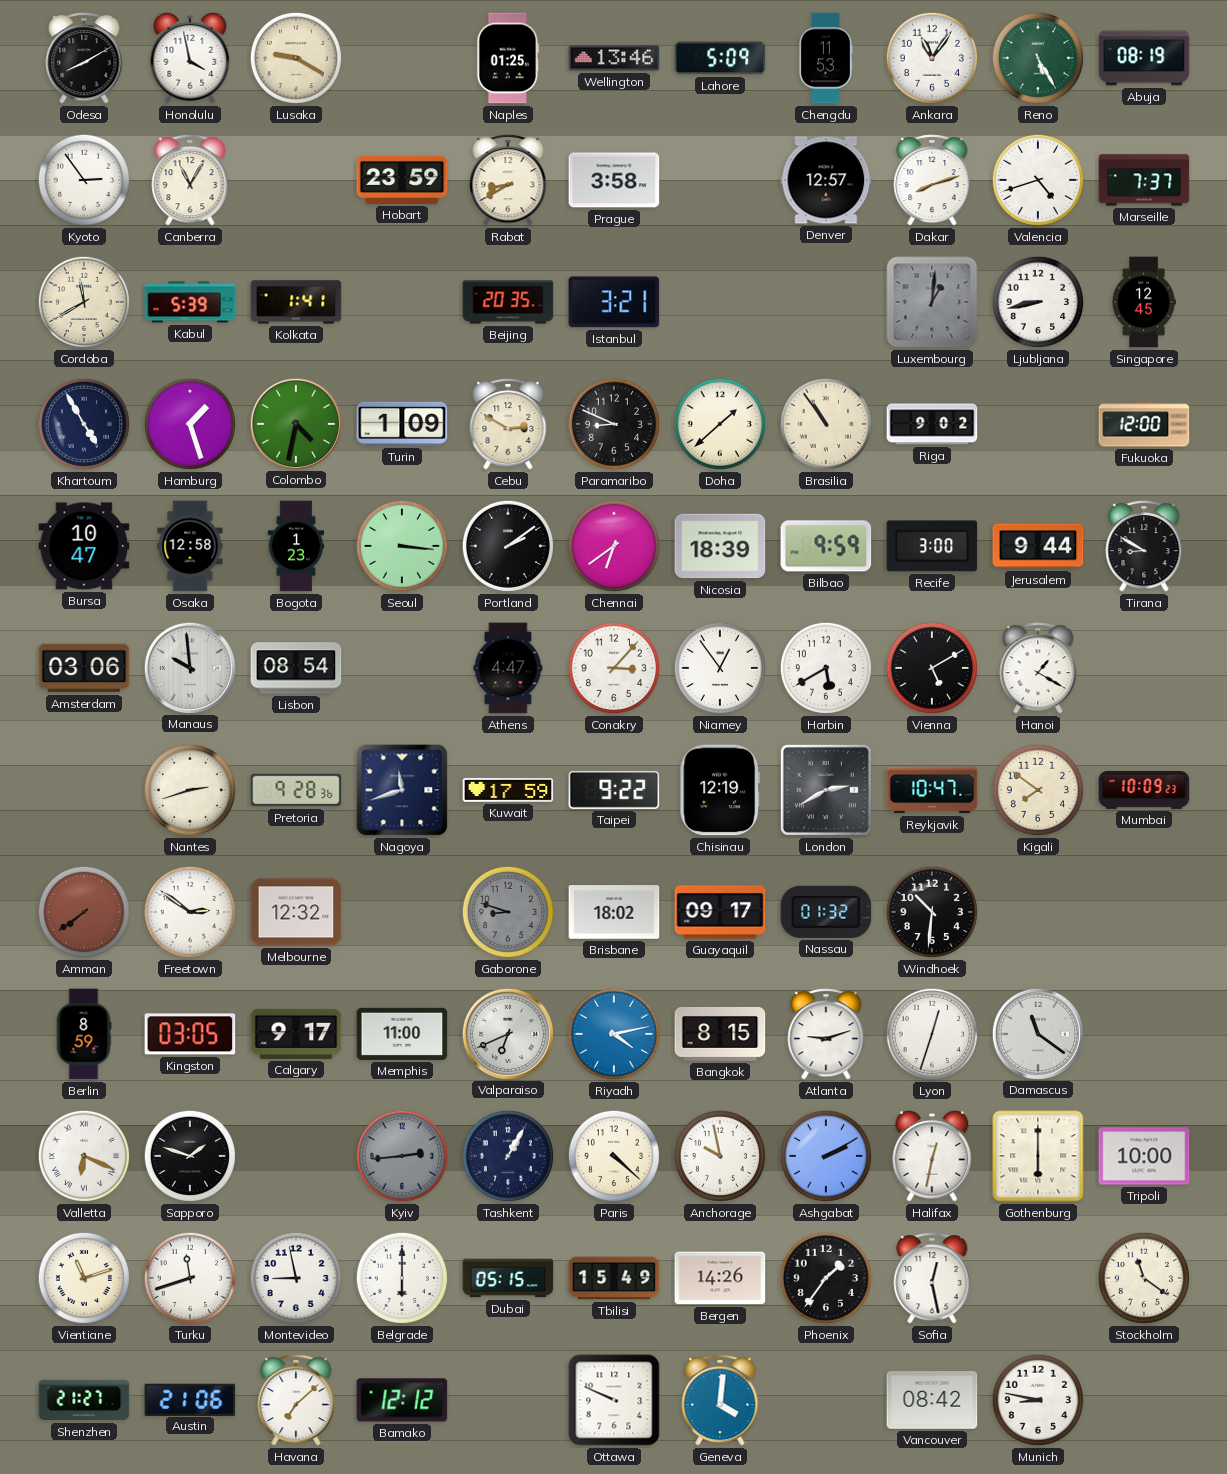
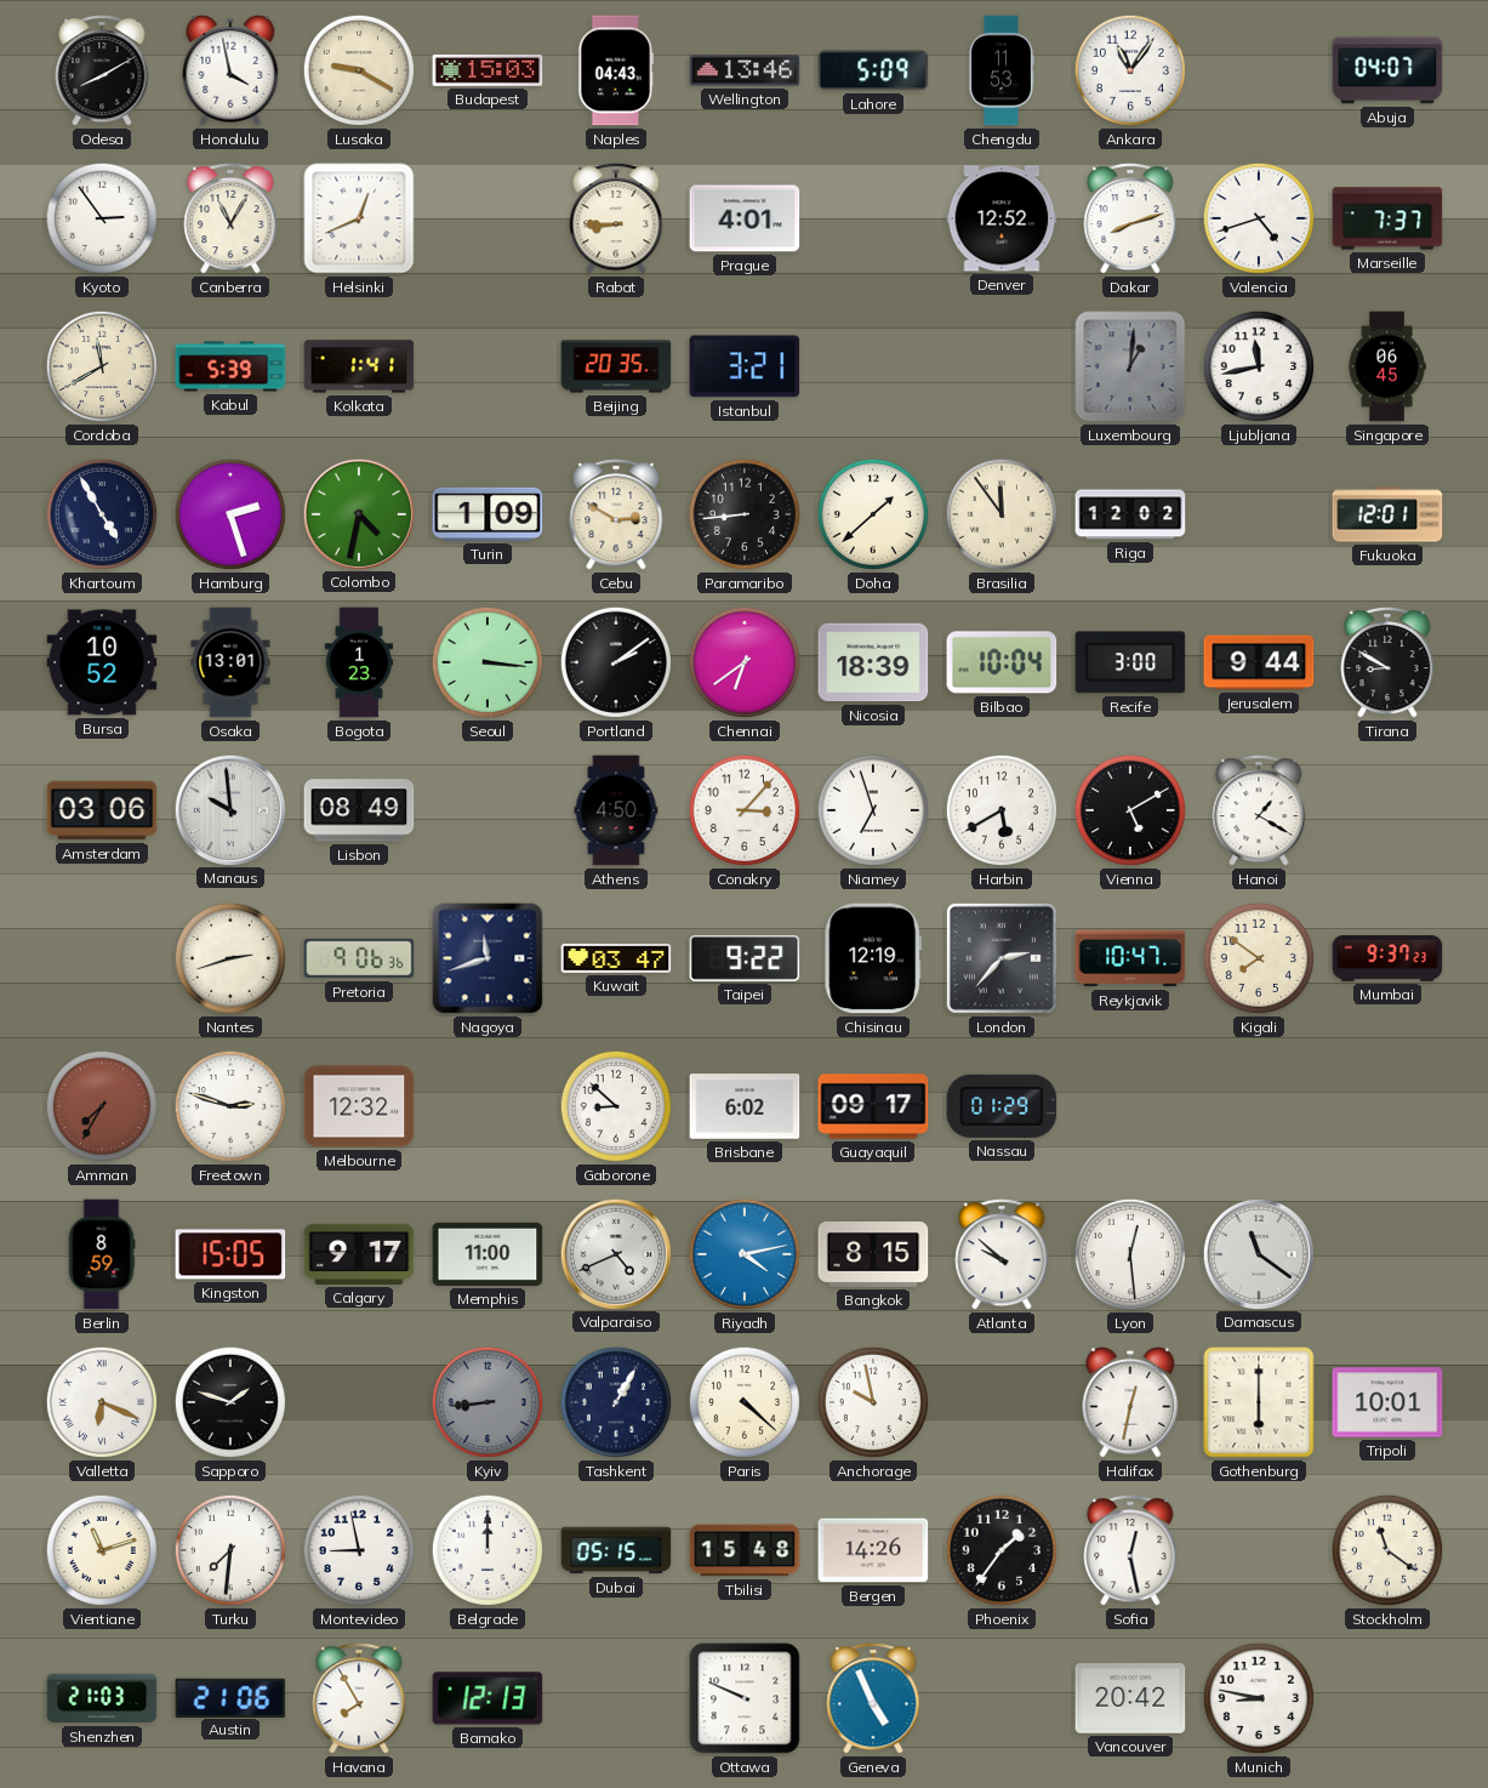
Budapest: none -> 15:03 (488, 70)
Naples: 01:25 -> 04:43 (616, 70)
Reno: 5:25 -> none (1038, 58)
Abuja: 08:19 -> 04:07 (1387, 70)
Helsinki: none -> 12:41 (359, 218)
Hobart: 23:59 -> none (402, 180)
Rabat: 8:40 -> 8:45 (616, 218)
Prague: 3:58 -> 4:01 (745, 218)
Denver: 12:57 -> 12:52 (1002, 218)
Ljubljana: 8:43 -> 11:43 (1259, 366)
Singapore: 12:45 -> 06:45 (1387, 366)
Hamburg: 1:27 -> 2:27 (230, 514)
Paramaribo: 8:49 -> 8:44 (745, 514)
Brasilia: 10:54 -> 11:54 (1002, 514)
Riga: 9:02 -> 12:02 (1130, 514)
Fukuoka: 12:00 -> 12:01 (1387, 514)
Bursa: 10:47 -> 10:52 (102, 662)
Osaka: 12:58 -> 13:01 (230, 662)
Bilbao: 9:59 -> 10:04 (1002, 662)
Lisbon: 08:54 -> 08:49 (359, 810)
Athens: 4:47 -> 4:50 (616, 810)
Niamey: 12:54 -> 6:57 (873, 810)
Pretoria: 9:28 -> 9:06 (359, 958)
Kuwait: 17:59 -> 03:47 (616, 958)
London: 2:40 -> 2:37 (1002, 958)
Mumbai: 10:09 -> 9:37 (1387, 960)
Amman: 7:39 -> 7:35 (102, 1106)
Freetown: 2:51 -> 2:48 (230, 1106)
Gaborone: 8:48 -> 8:52 (616, 1106)
Gaborone dial: grey -> white (616, 1106)
Brisbane: 18:02 -> 6:02 (745, 1106)
Nassau: 01:32 -> 01:29 (1002, 1106)
Windhoek: 10:31 -> none (932, 912)
Kingston: 03:05 -> 15:05 (230, 1254)
Valparaiso: 6:41 -> 4:41 (615, 1253)
Atlanta: 9:12 -> 9:52 (1002, 1254)
Lyon: 12:33 -> 12:29 (1130, 1254)
Kyiv: 2:44 -> 8:44 (488, 1402)
Ashgabat: 2:10 -> none (826, 1156)
Tripoli: 10:00 -> 10:01 (1387, 1402)
Turku: 11:42 -> 7:31 (230, 1550)
Belgrade: 6:00 -> 12:00 (488, 1550)
Tbilisi: 15:49 -> 15:48 (745, 1550)
Shenzhen: 21:27 -> 21:03 (102, 1698)
Havana: 7:08 -> 7:55 (359, 1698)
Bamako: 12:12 -> 12:13 (488, 1698)
Geneva: 4:01 -> 4:56 (873, 1698)
Vancouver: 08:42 -> 20:42 (1130, 1699)
